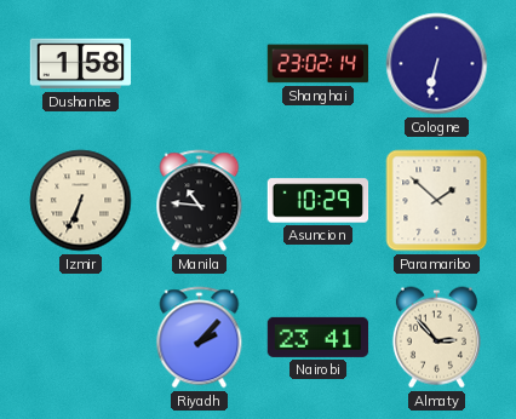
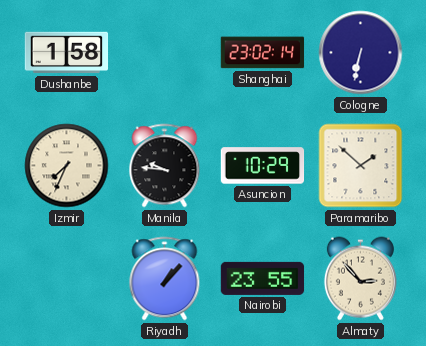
Izmir: 6:34 -> 7:34 (67, 166)
Manila: 10:46 -> 9:46 (165, 166)
Riyadh: 2:07 -> 1:07 (165, 279)
Nairobi: 23:41 -> 23:55 (263, 278)
